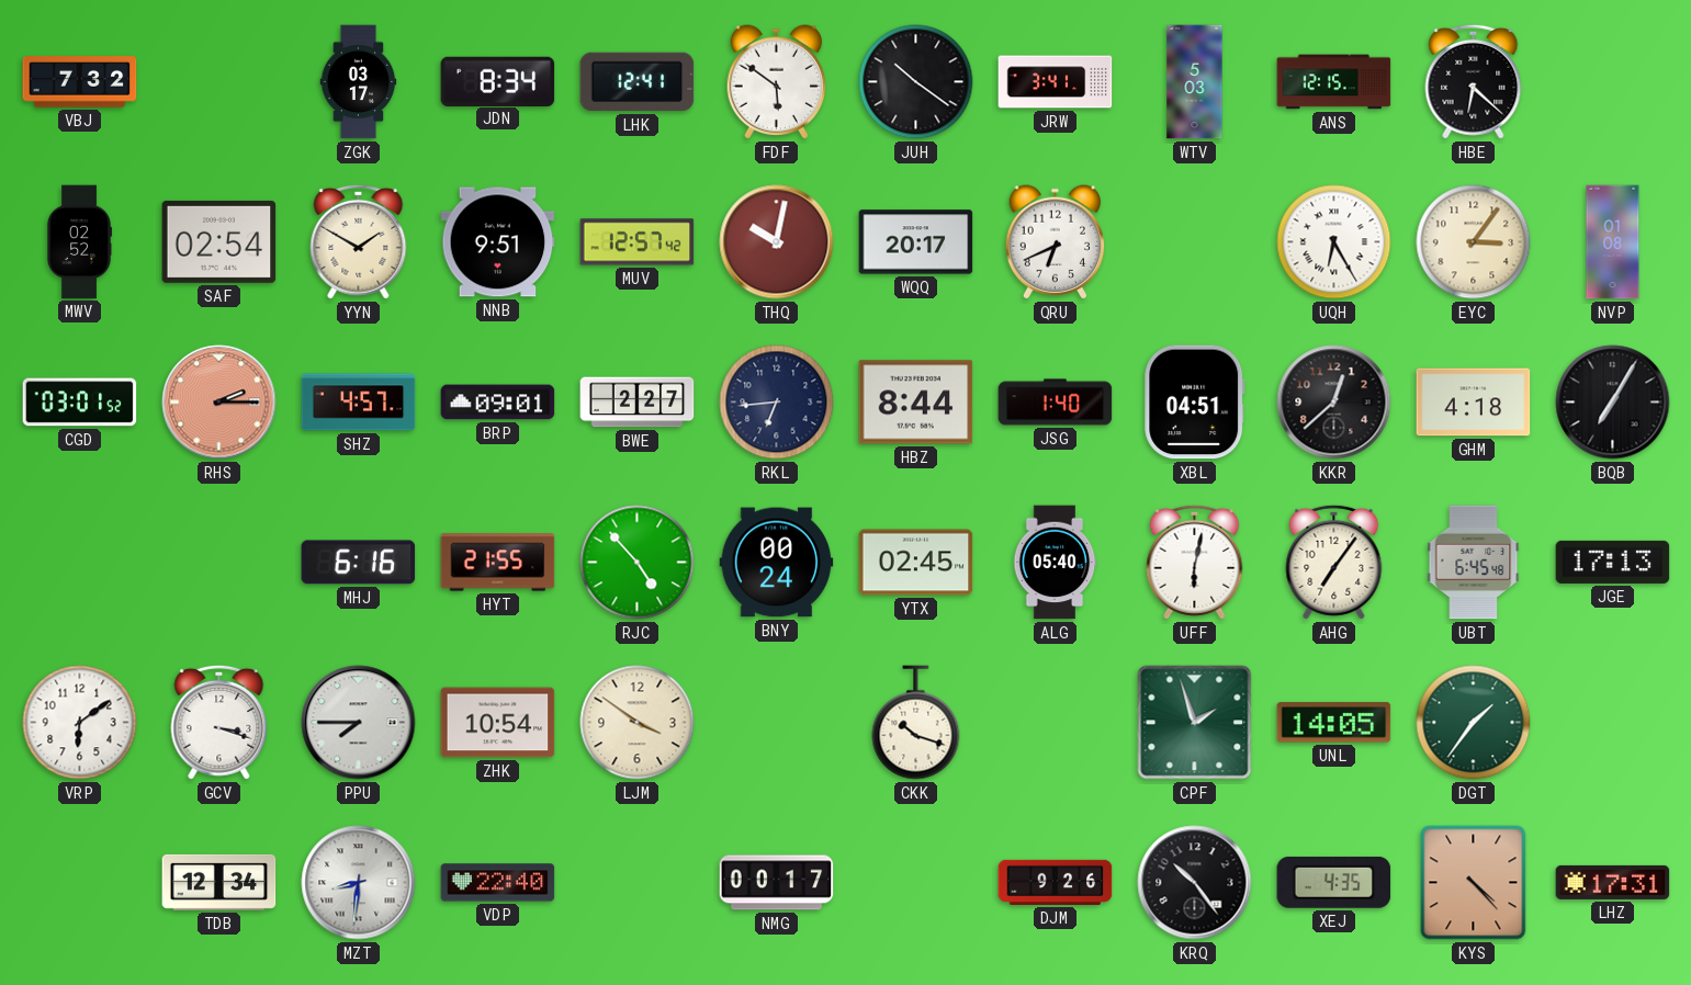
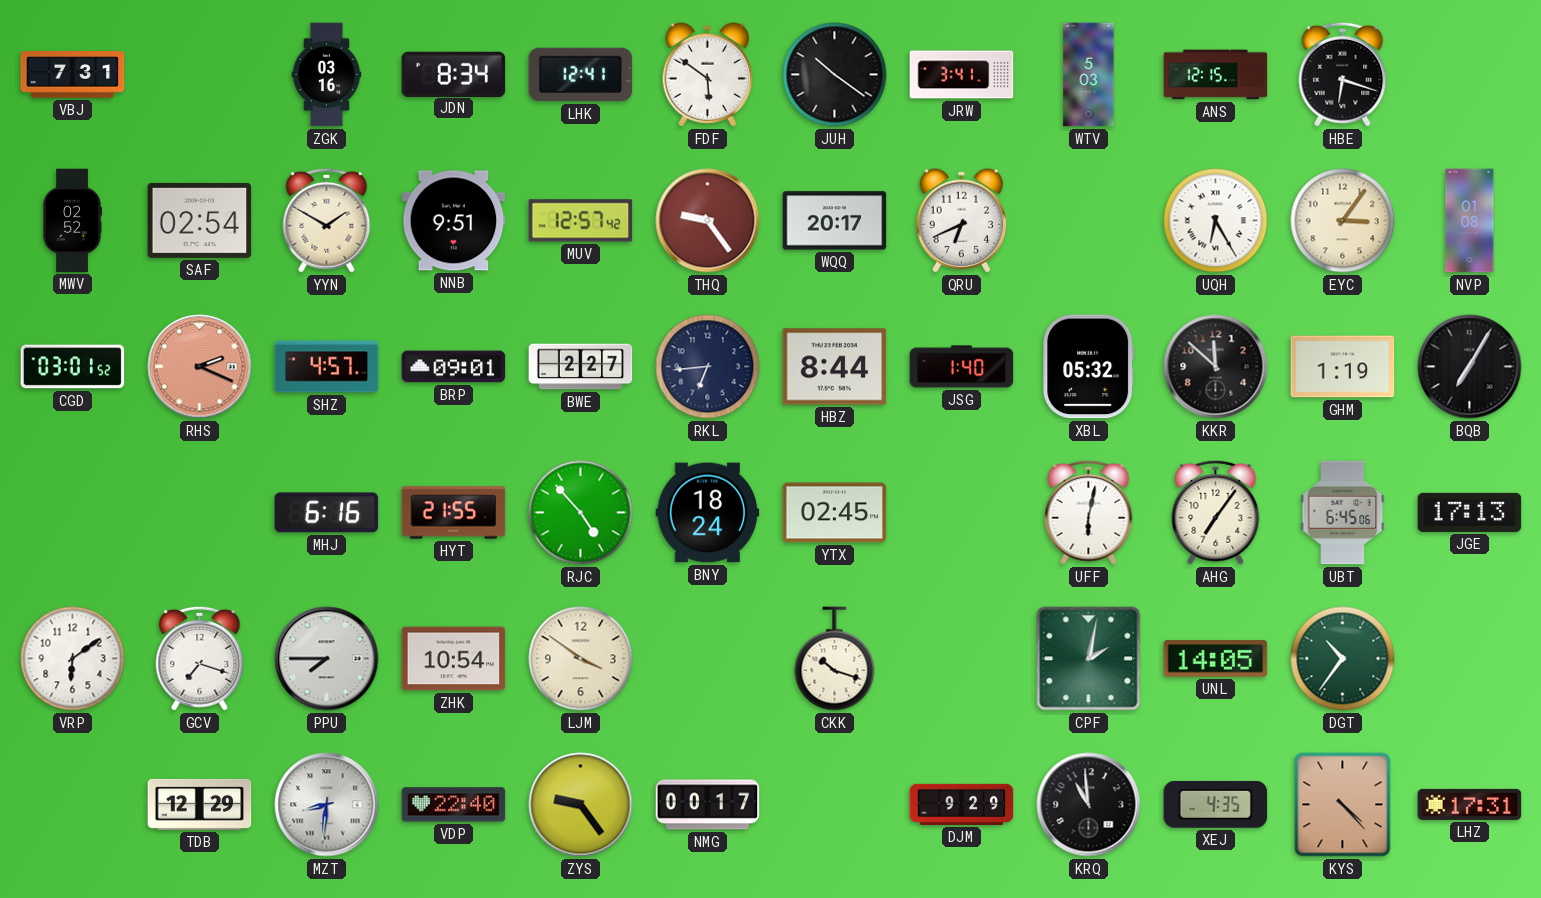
VBJ: 7:32 -> 7:31 (73, 75)
ZGK: 03:17 -> 03:16 (327, 75)
HBE: 6:22 -> 6:18 (1343, 74)
THQ: 10:02 -> 9:24 (708, 221)
RHS: 2:15 -> 2:19 (200, 367)
XBL: 04:51 -> 05:32 (1089, 367)
KKR: 12:38 -> 11:52 (1216, 367)
GHM: 4:18 -> 1:19 (1343, 367)
BNY: 00:24 -> 18:24 (708, 513)
ALG: 05:40 -> none (1055, 563)
UBT: 6:45:48 -> 6:45:06 (1343, 513)
GCV: 3:18 -> 7:18 (200, 658)
CPF: 1:57 -> 2:02 (1089, 659)
DGT: 1:36 -> 10:36 (1343, 659)
TDB: 12:34 -> 12:29 (200, 804)
ZYS: none -> 9:24 (581, 805)
DJM: 9:26 -> 9:29 (962, 804)
KRQ: 10:24 -> 10:59 (1089, 805)
